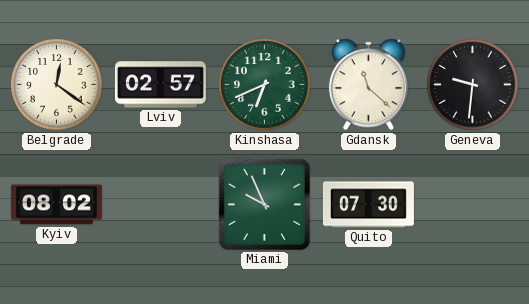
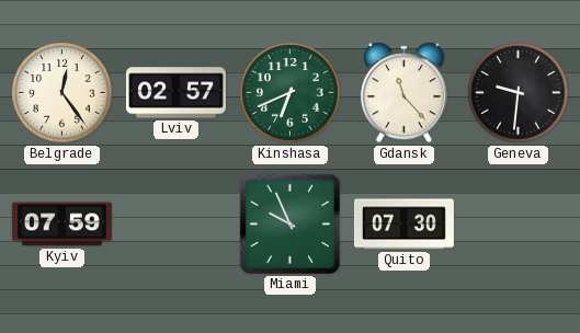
Belgrade: 12:21 -> 12:24 (62, 93)
Gdansk: 11:22 -> 11:23 (403, 93)
Kyiv: 08:02 -> 07:59 (61, 225)
